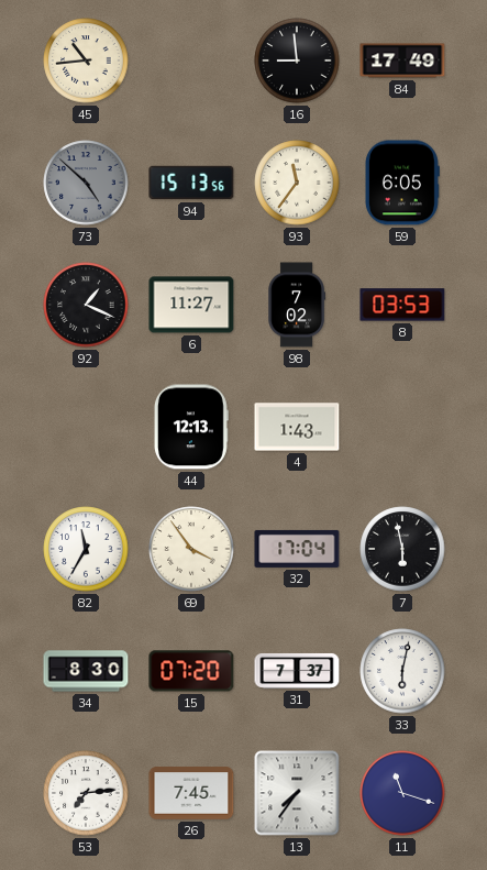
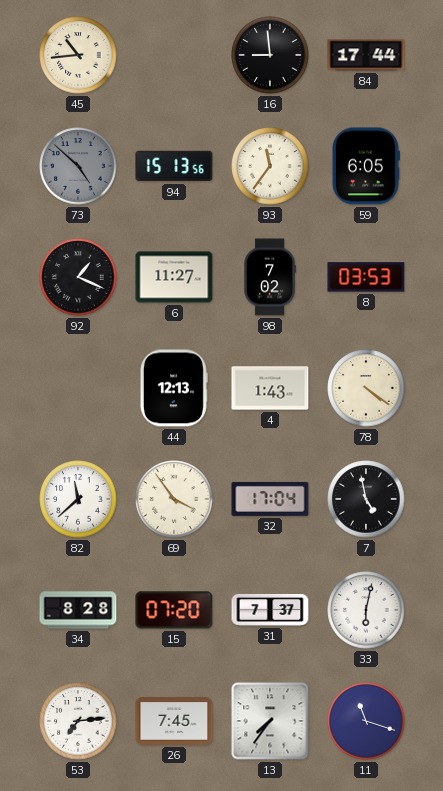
84: 17:49 -> 17:44 (366, 55)
78: none -> 4:21 (366, 388)
82: 11:35 -> 11:38 (78, 499)
7: 5:58 -> 4:58 (366, 499)
34: 8:30 -> 8:28 (78, 610)
